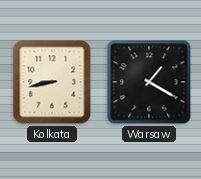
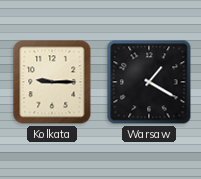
Kolkata: 8:43 -> 9:15 (52, 82)
